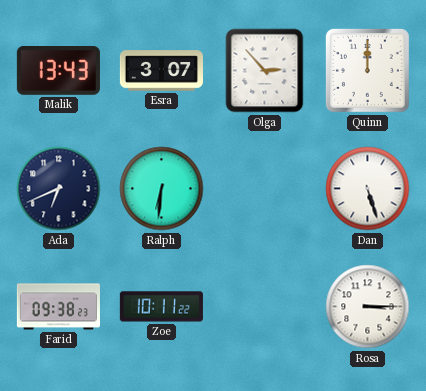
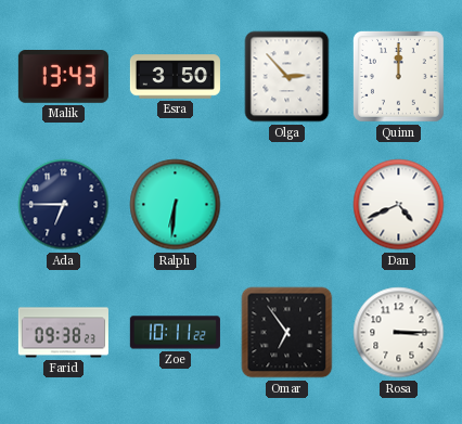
Esra: 3:07 -> 3:50 (175, 77)
Ada: 6:41 -> 6:45 (64, 205)
Dan: 5:27 -> 4:41 (399, 205)
Omar: none -> 6:54 (287, 333)
